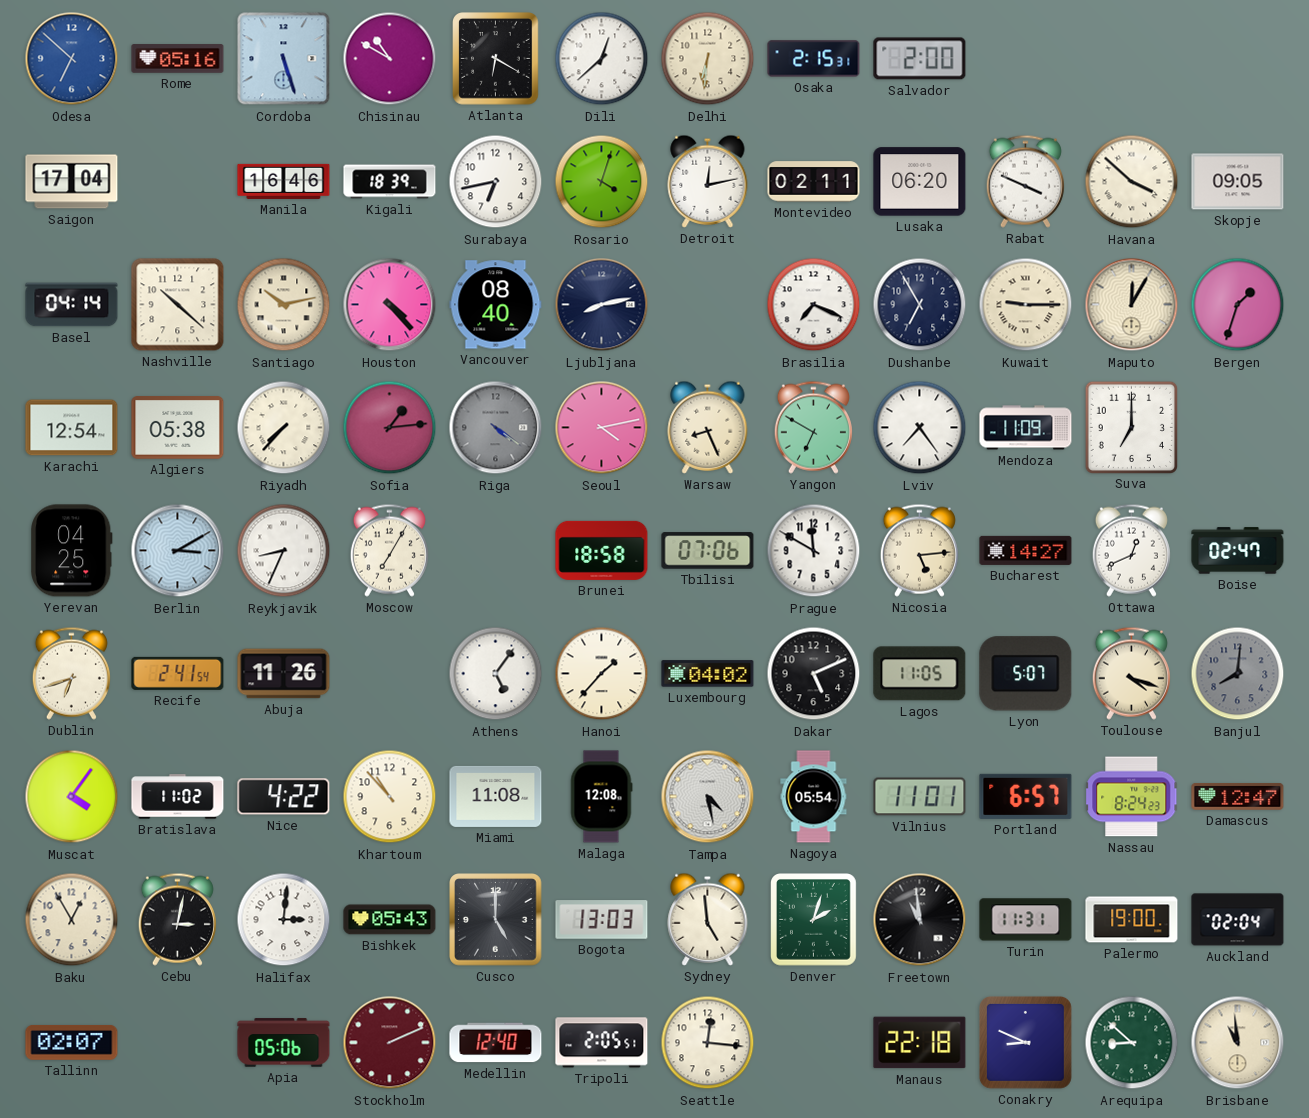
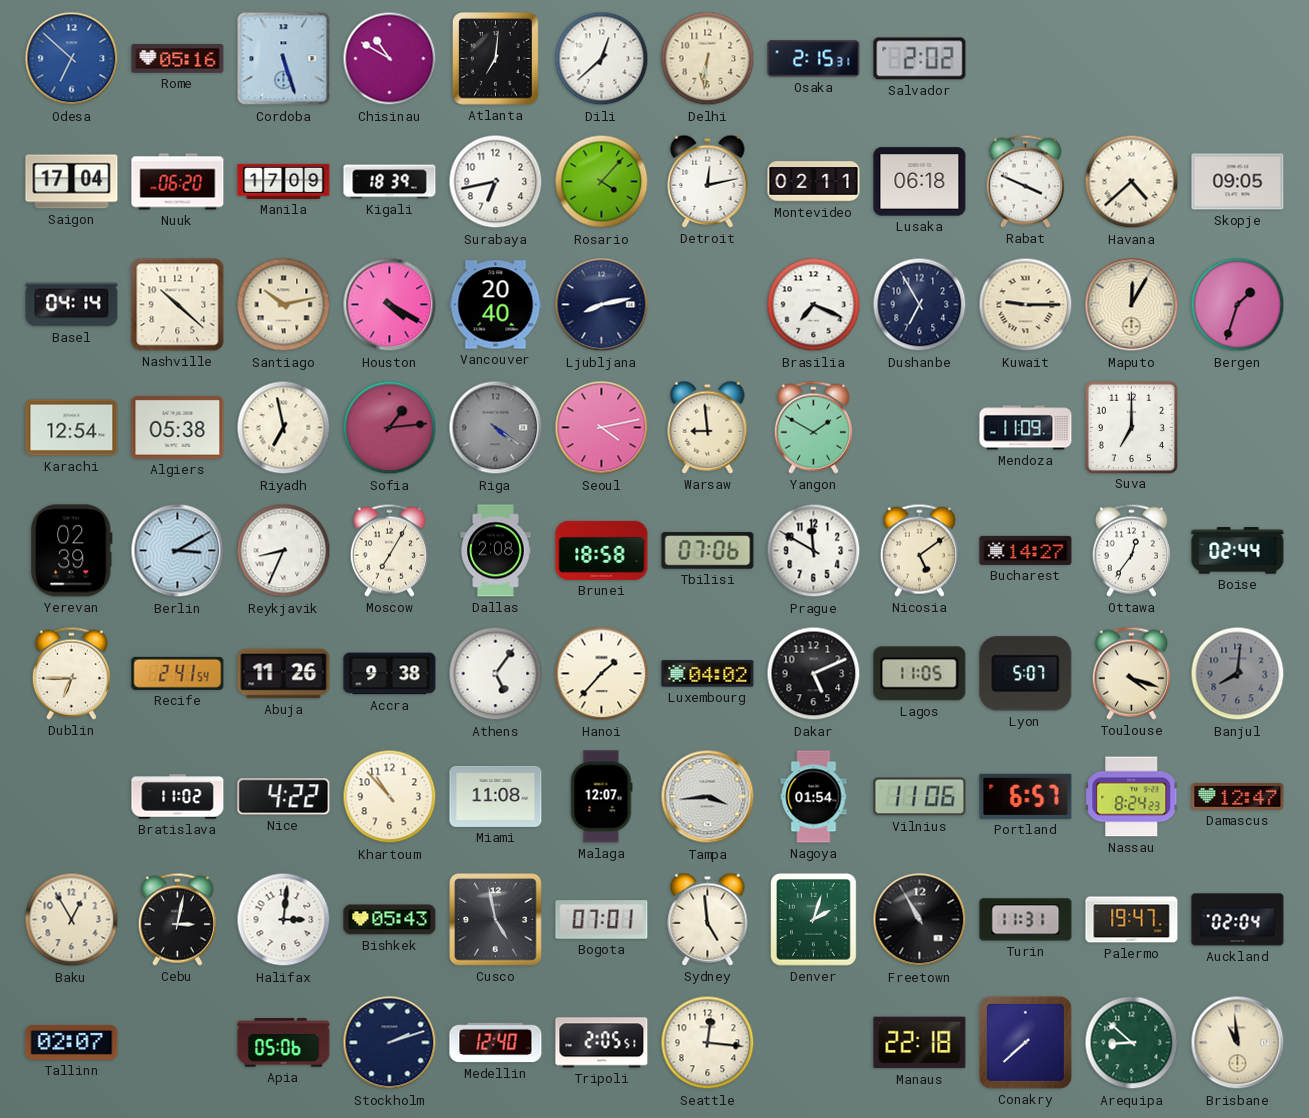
Atlanta: 6:20 -> 7:01 (496, 59)
Salvador: 2:00 -> 2:02 (920, 59)
Nuuk: none -> 06:20 (178, 182)
Manila: 16:46 -> 17:09 (284, 181)
Rosario: 4:03 -> 4:07 (602, 182)
Lusaka: 06:20 -> 06:18 (920, 182)
Havana: 3:52 -> 4:38 (1132, 182)
Houston: 4:23 -> 4:20 (390, 305)
Vancouver: 08:40 -> 20:40 (496, 305)
Riyadh: 7:37 -> 6:58 (284, 428)
Warsaw: 8:26 -> 8:59 (708, 427)
Yangon: 6:50 -> 1:50 (813, 427)
Lviv: 7:24 -> none (920, 428)
Yerevan: 04:25 -> 02:39 (72, 551)
Dallas: none -> 2:08 (496, 551)
Nicosia: 5:14 -> 5:09 (919, 550)
Ottawa: 12:41 -> 12:36 (1131, 550)
Boise: 02:47 -> 02:44 (1238, 551)
Dublin: 6:42 -> 6:45 (71, 673)
Accra: none -> 9:38 (390, 674)
Muscat: 4:06 -> none (72, 797)
Malaga: 12:08 -> 12:07 (601, 797)
Tampa: 4:28 -> 3:44 (708, 797)
Nagoya: 05:54 -> 01:54 (814, 797)
Vilnius: 11:01 -> 11:06 (920, 797)
Cusco: 5:00 -> 4:58 (496, 920)
Bogota: 13:03 -> 07:01 (602, 920)
Freetown: 10:59 -> 10:55 (920, 920)
Palermo: 19:00 -> 19:47 (1132, 920)
Stockholm: 2:11 -> 2:12 (390, 1043)
Stockholm dial: burgundy -> navy (390, 1043)
Conakry: 8:49 -> 7:38 (1025, 1042)
